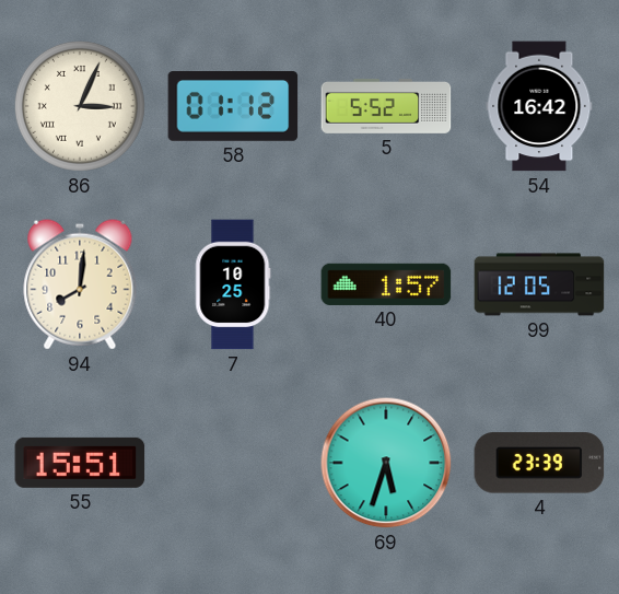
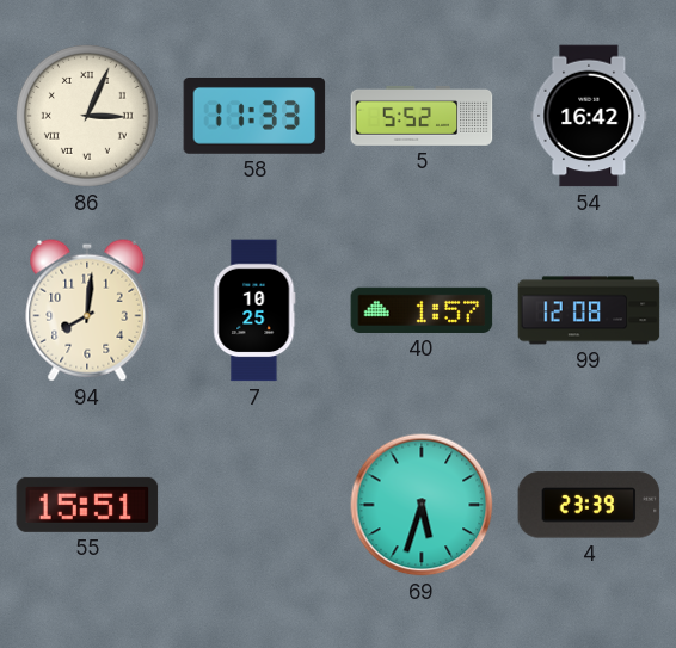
58: 01:12 -> 11:33 (254, 117)
99: 12:05 -> 12:08 (589, 310)
